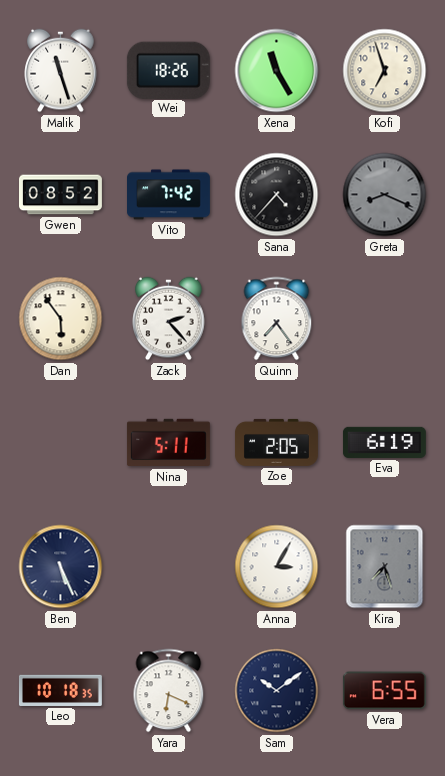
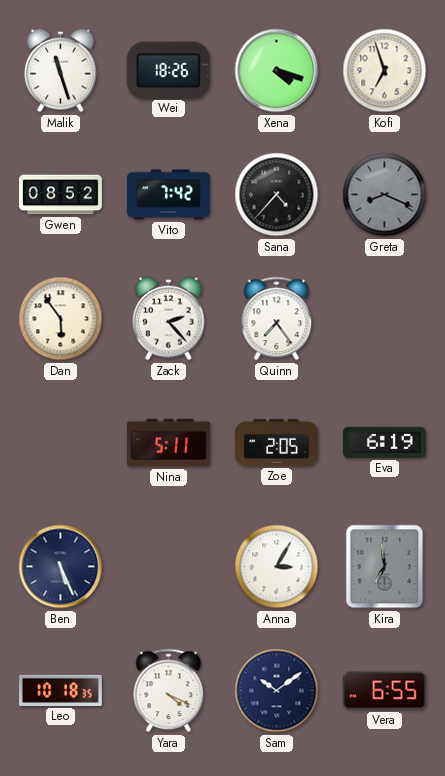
Xena: 11:25 -> 4:18 (277, 71)
Kira: 7:27 -> 6:59 (385, 567)
Yara: 6:19 -> 4:19 (169, 691)
